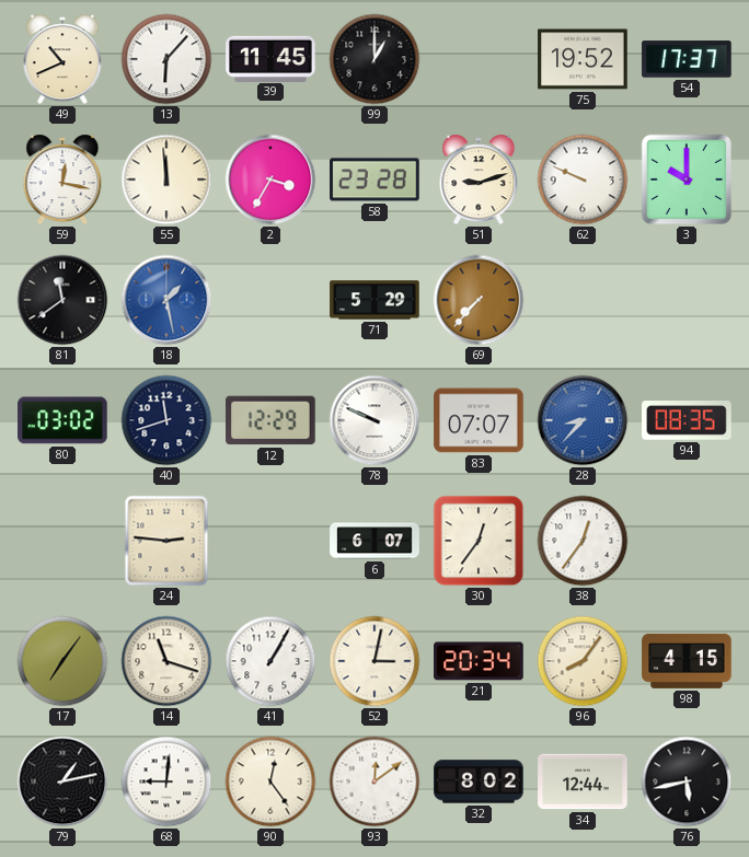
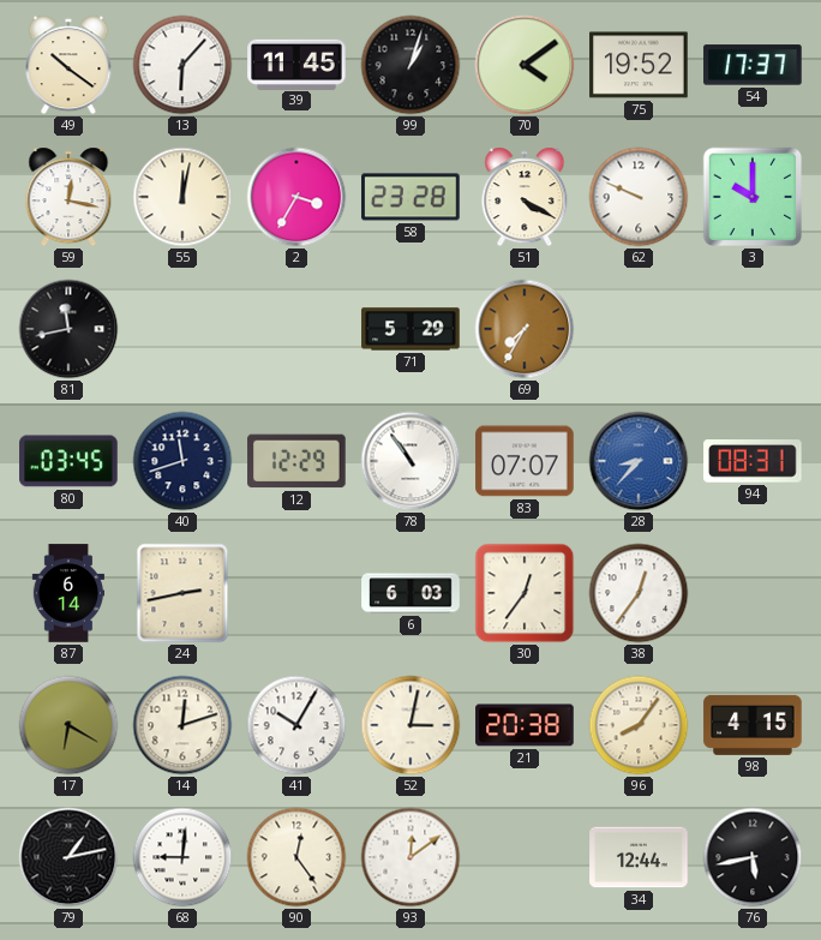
49: 10:41 -> 10:21 (68, 65)
99: 1:00 -> 1:03 (410, 65)
70: none -> 4:09 (525, 65)
55: 11:59 -> 12:02 (182, 197)
51: 9:12 -> 4:20 (525, 197)
81: 11:39 -> 11:43 (68, 329)
18: 1:28 -> none (166, 300)
69: 7:37 -> 7:35 (525, 329)
80: 03:02 -> 03:45 (68, 461)
78: 9:49 -> 10:54 (410, 461)
94: 08:35 -> 08:31 (753, 461)
87: none -> 6:14 (67, 593)
24: 2:46 -> 2:43 (182, 593)
6: 6:07 -> 6:03 (410, 593)
17: 7:06 -> 6:20 (68, 725)
14: 11:18 -> 12:12 (182, 725)
41: 1:05 -> 10:05 (296, 725)
21: 20:34 -> 20:38 (525, 725)
32: 8:02 -> none (479, 781)
